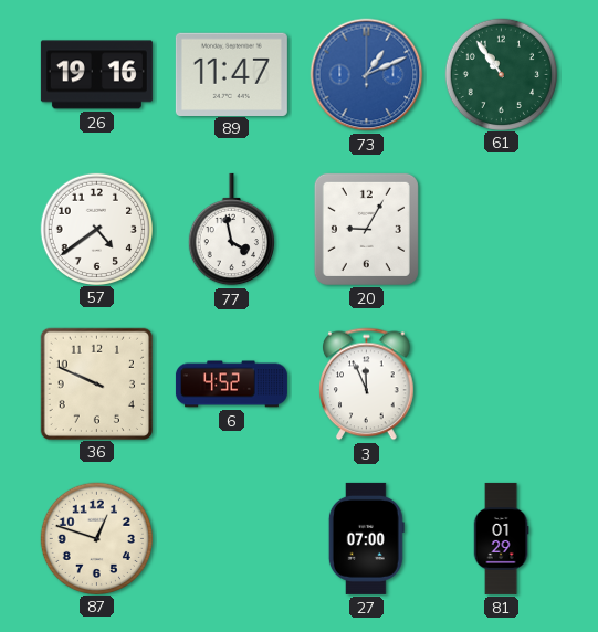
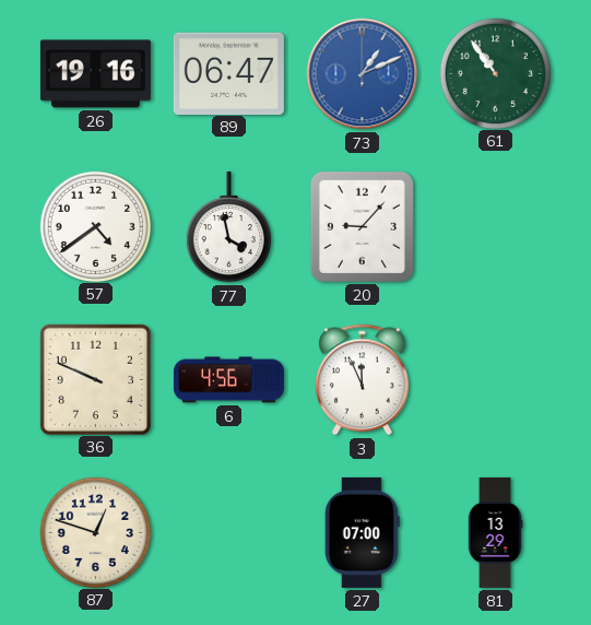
89: 11:47 -> 06:47 (228, 73)
20: 9:05 -> 9:07 (362, 226)
6: 4:52 -> 4:56 (228, 380)
81: 01:29 -> 13:29 (495, 532)
